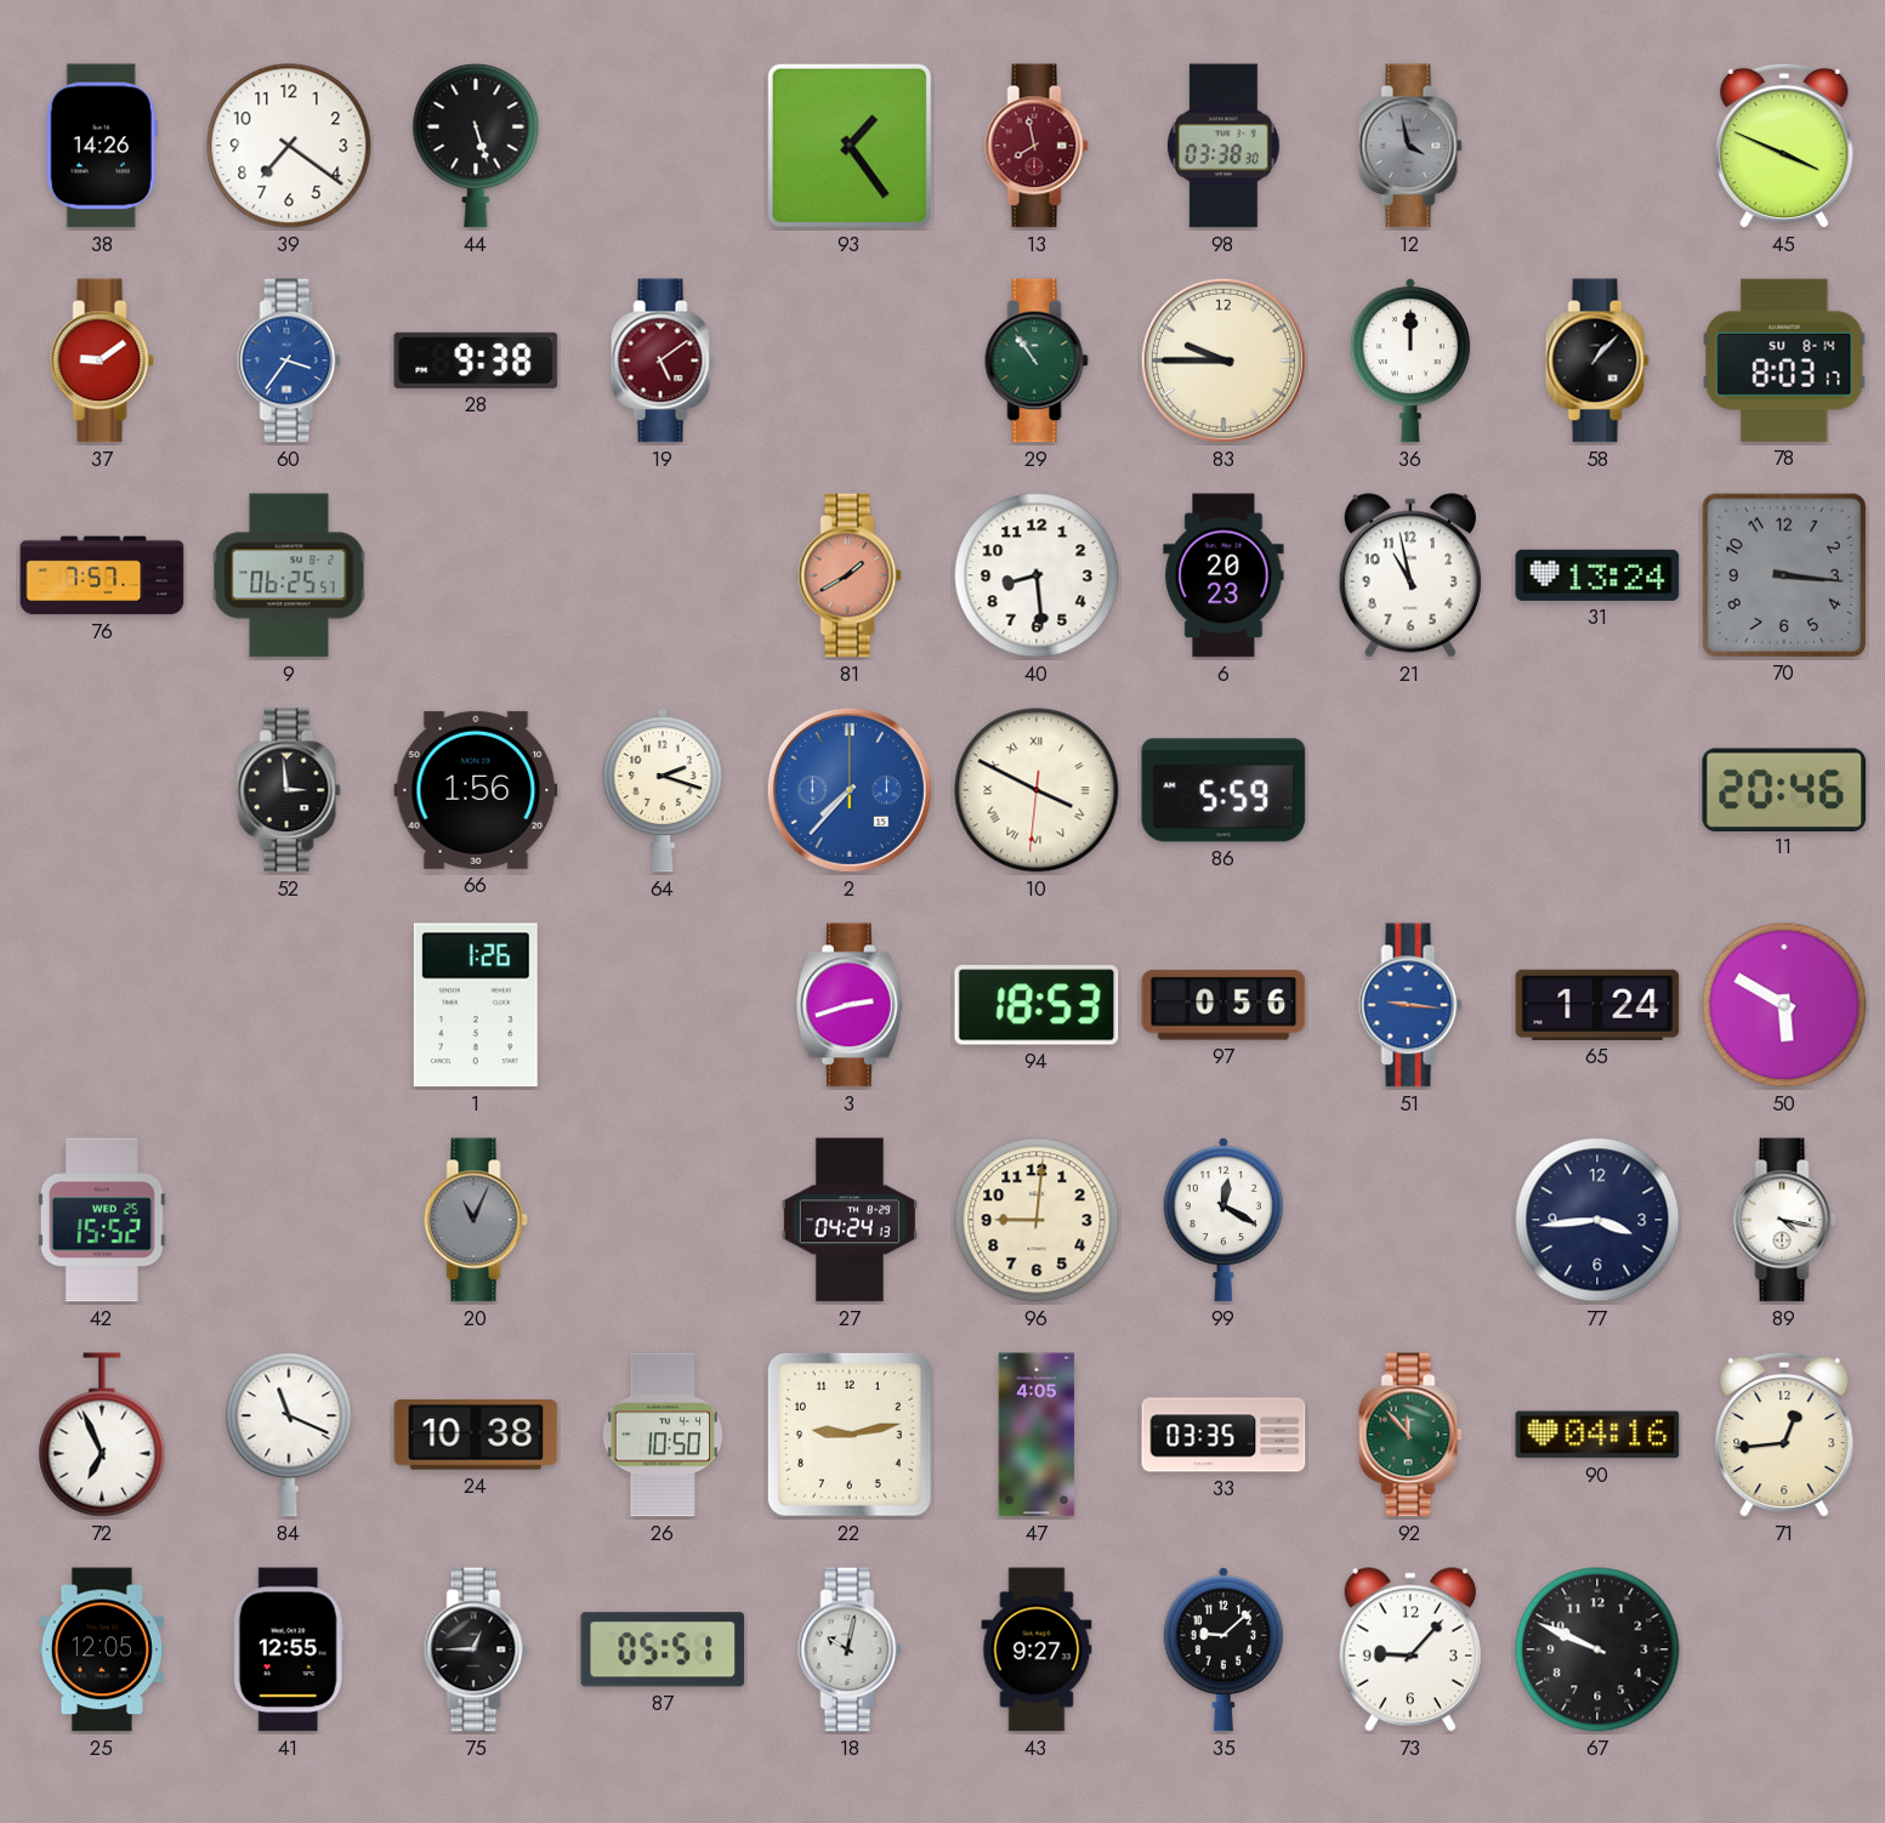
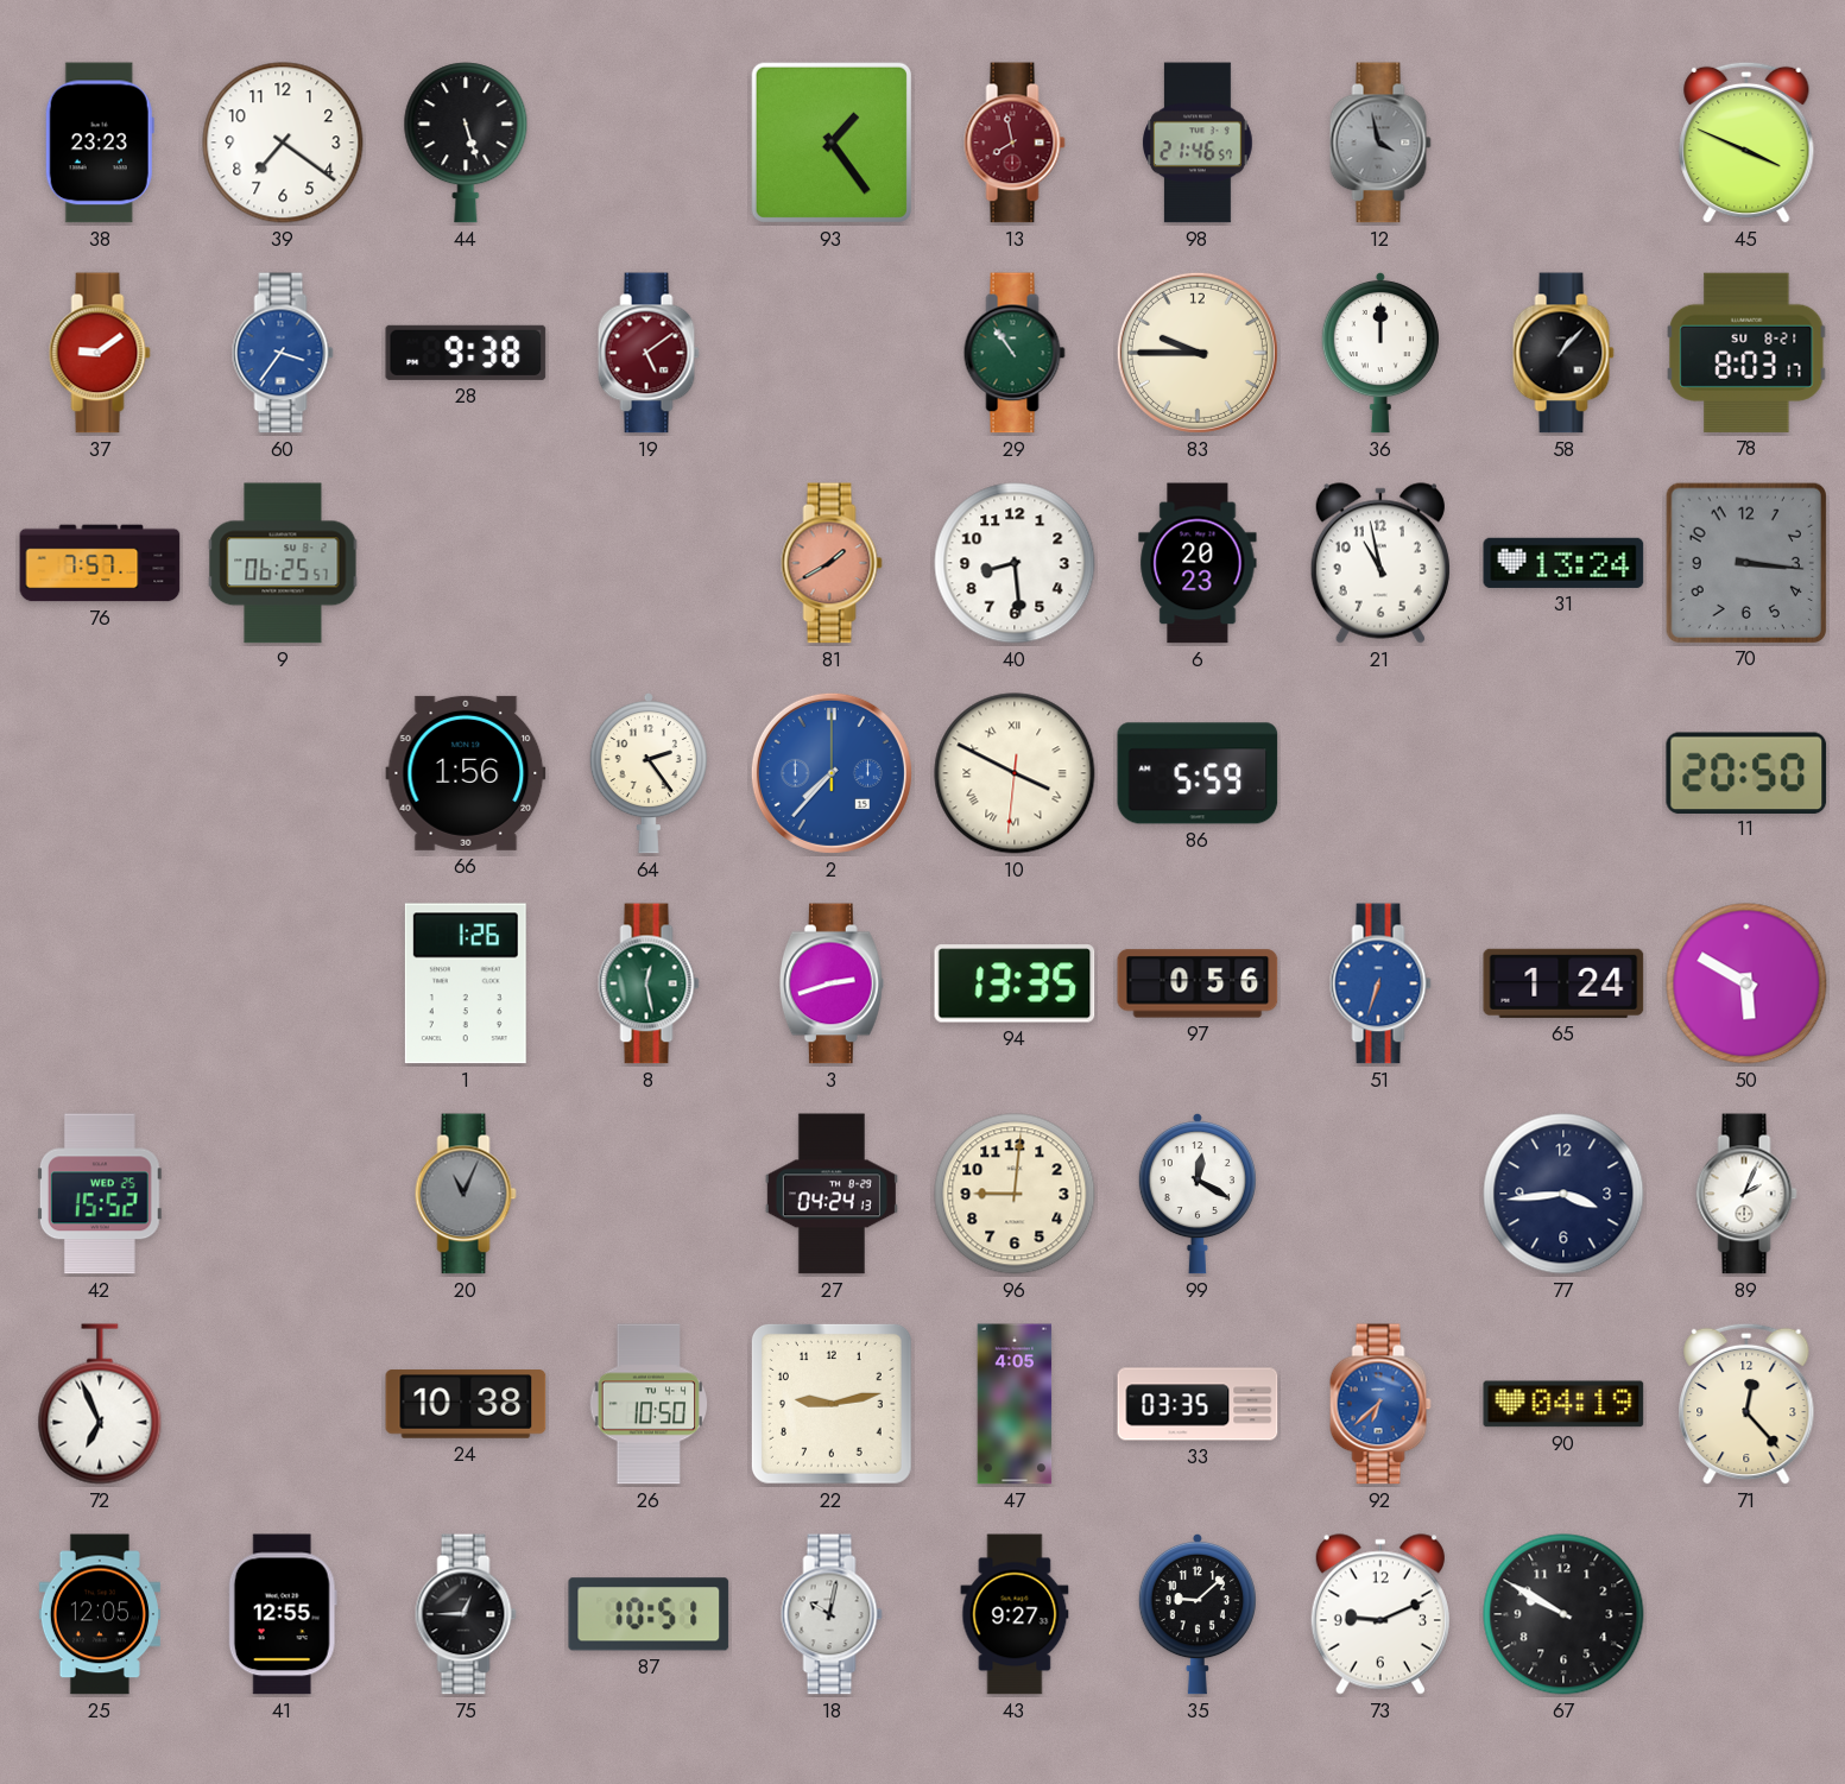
38: 14:26 -> 23:23 (100, 143)
98: 03:38 -> 21:46 (1199, 143)
78 date: SU 8-14 -> SU 8-21 (1746, 353)
52: 2:59 -> none (289, 790)
64: 2:18 -> 2:24 (649, 773)
11: 20:46 -> 20:50 (1746, 772)
8: none -> 12:28 (649, 983)
94: 18:53 -> 13:35 (1015, 983)
51: 9:16 -> 6:33 (1380, 983)
89: 4:17 -> 2:04 (1746, 1194)
84: 11:19 -> none (289, 1435)
92: 11:53 -> 6:38 (1380, 1404)
92 dial: green -> blue (1380, 1404)
90: 04:16 -> 04:19 (1563, 1404)
71: 12:44 -> 12:23 (1746, 1404)
87: 05:51 -> 10:51 (649, 1614)
73: 9:07 -> 9:11 (1380, 1614)
67: 9:49 -> 9:50 (1563, 1614)
